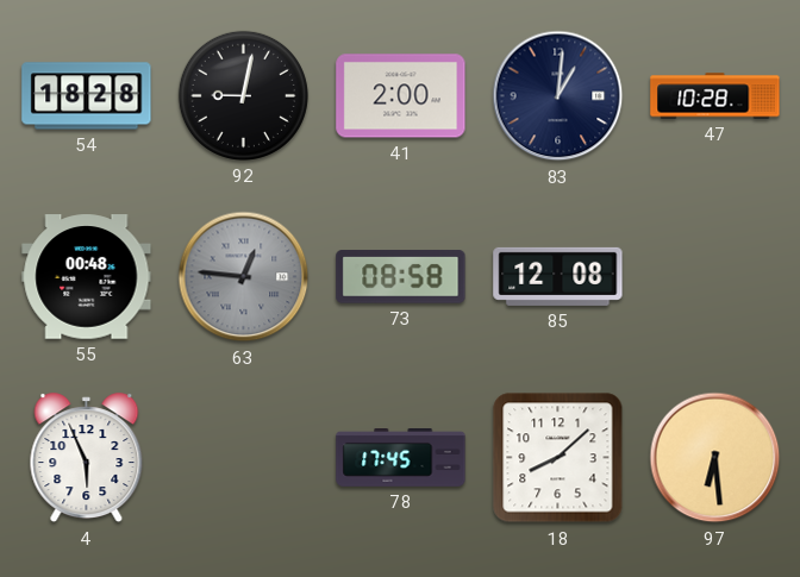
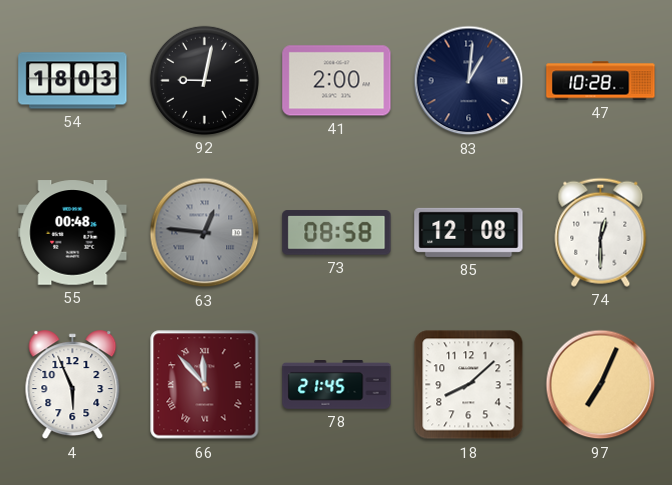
54: 18:28 -> 18:03 (73, 81)
74: none -> 12:30 (601, 232)
66: none -> 11:53 (205, 385)
78: 17:45 -> 21:45 (337, 385)
97: 6:29 -> 7:04 (601, 385)
